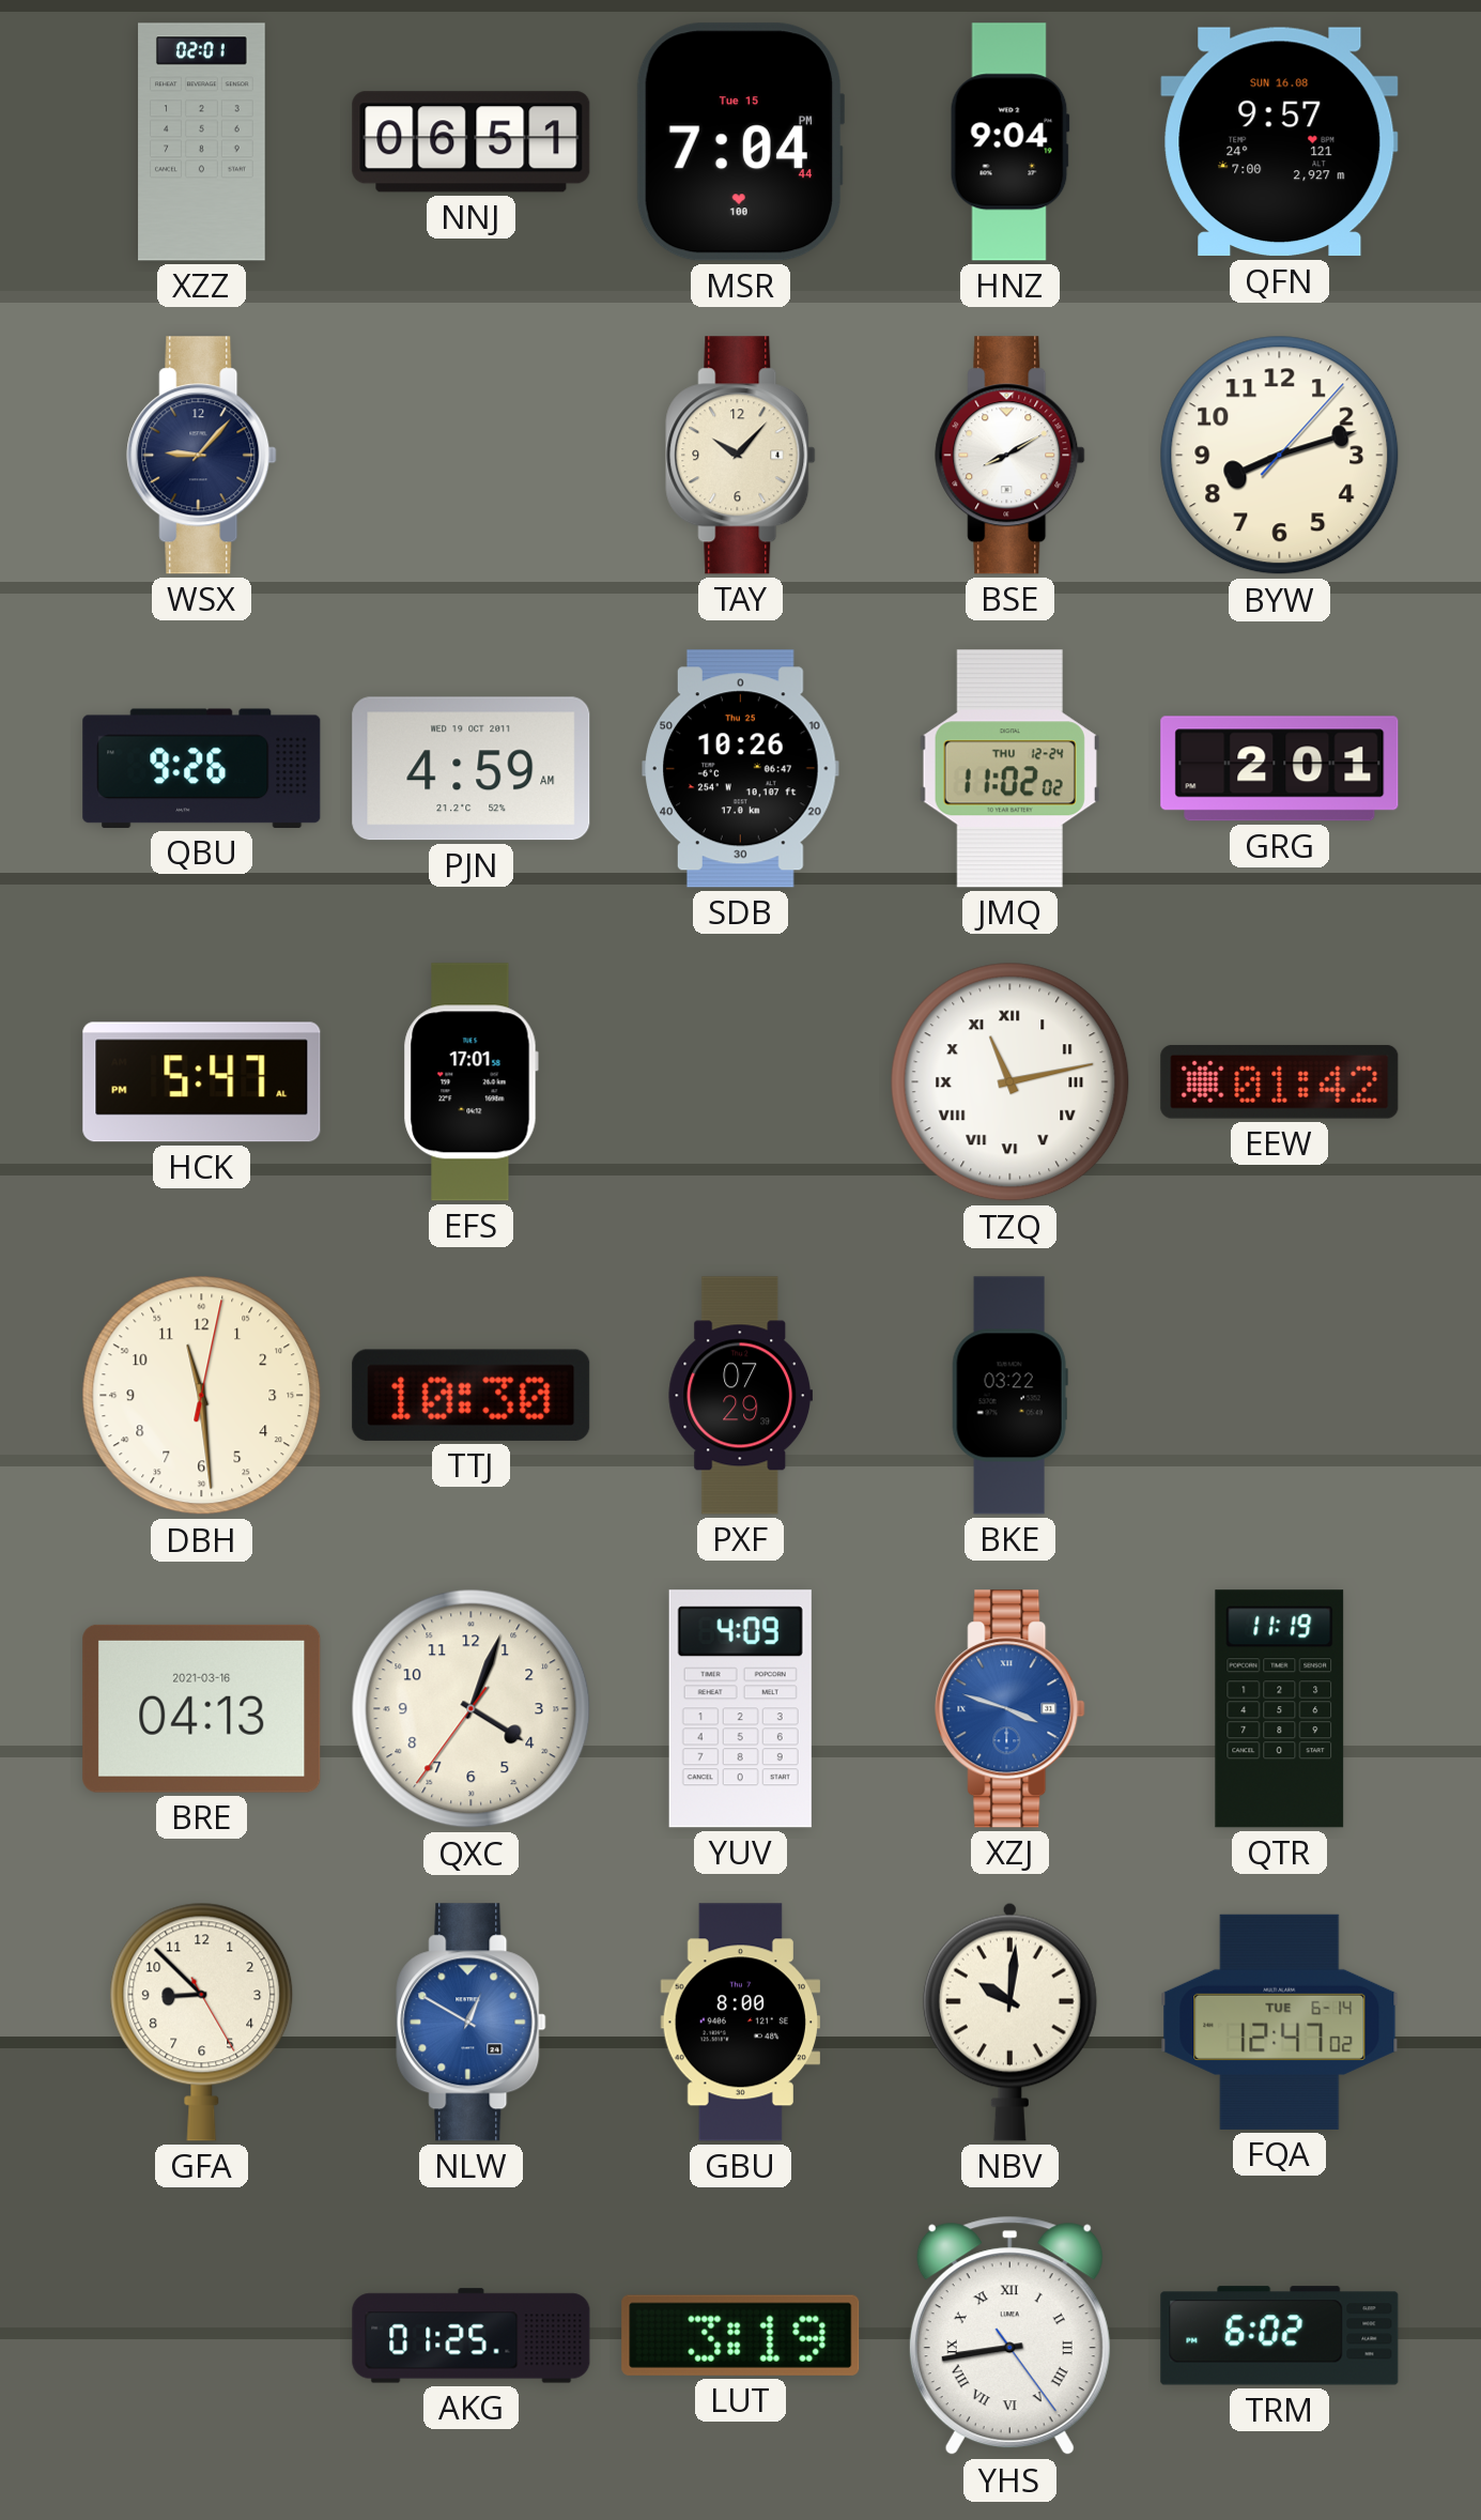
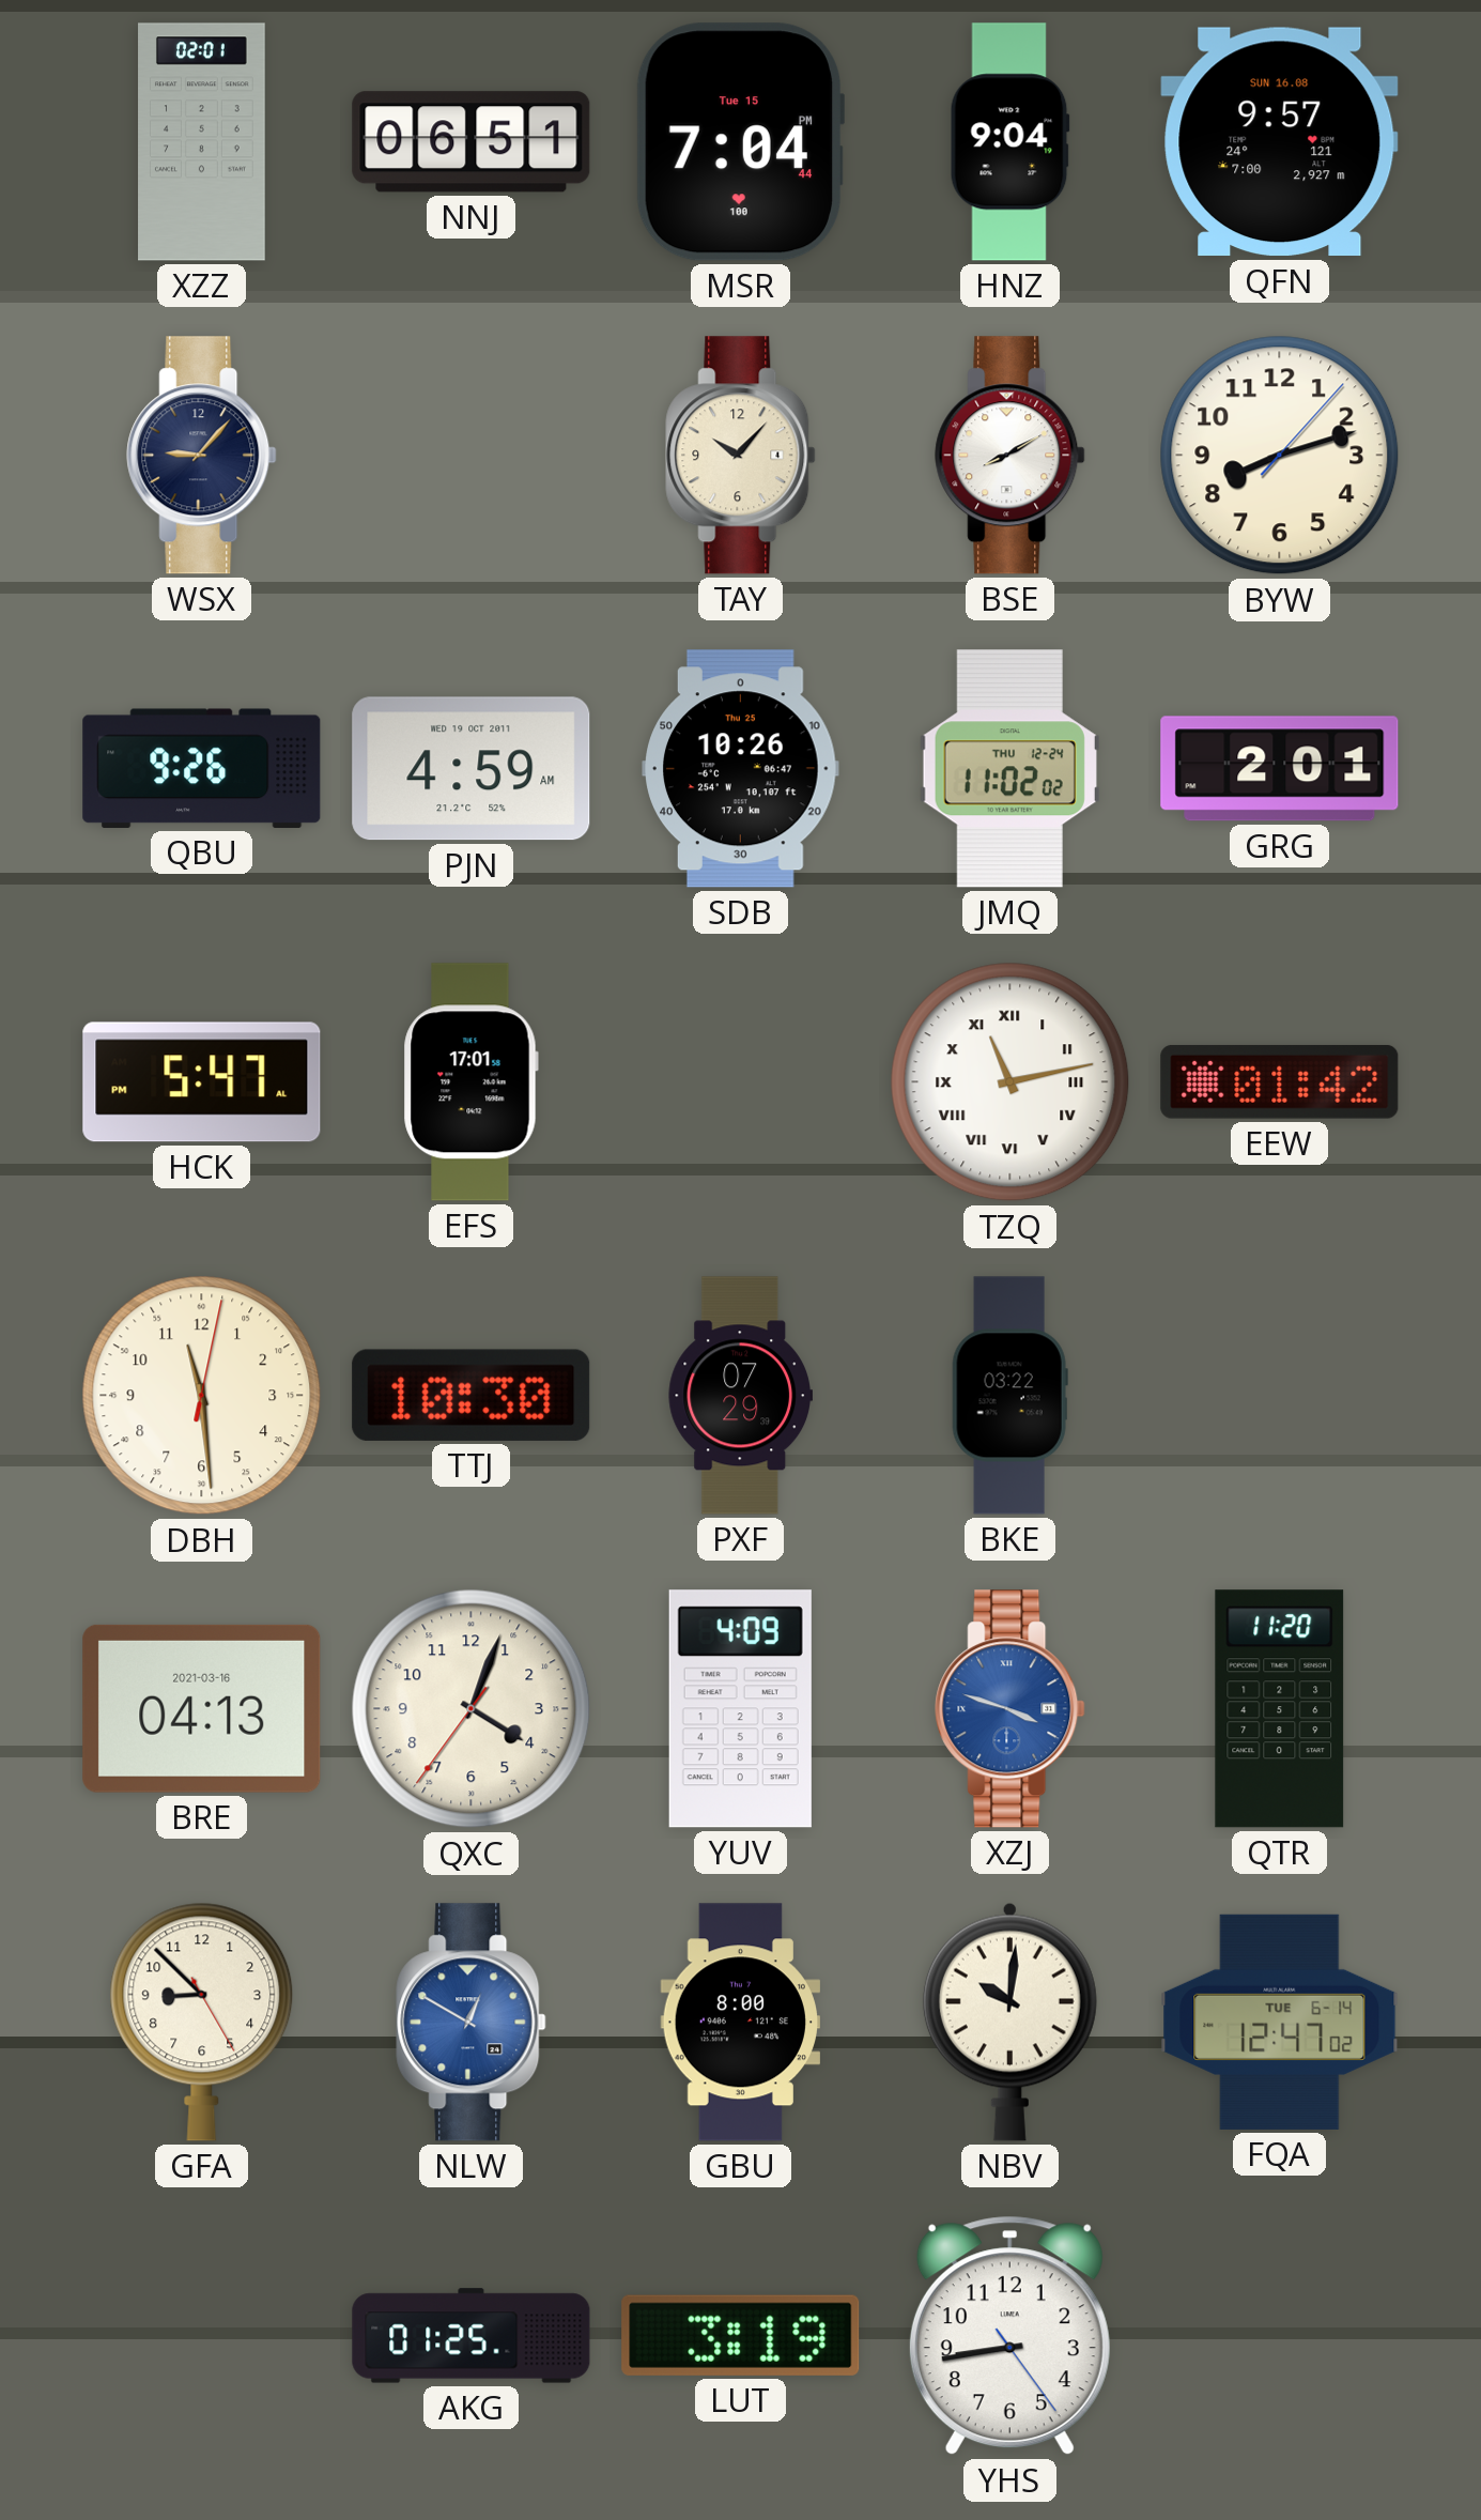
QTR: 11:19 -> 11:20 (1280, 1709)
YHS numerals: Roman -> Arabic (1009, 2336)
TRM: 6:02 -> none (1280, 2336)
